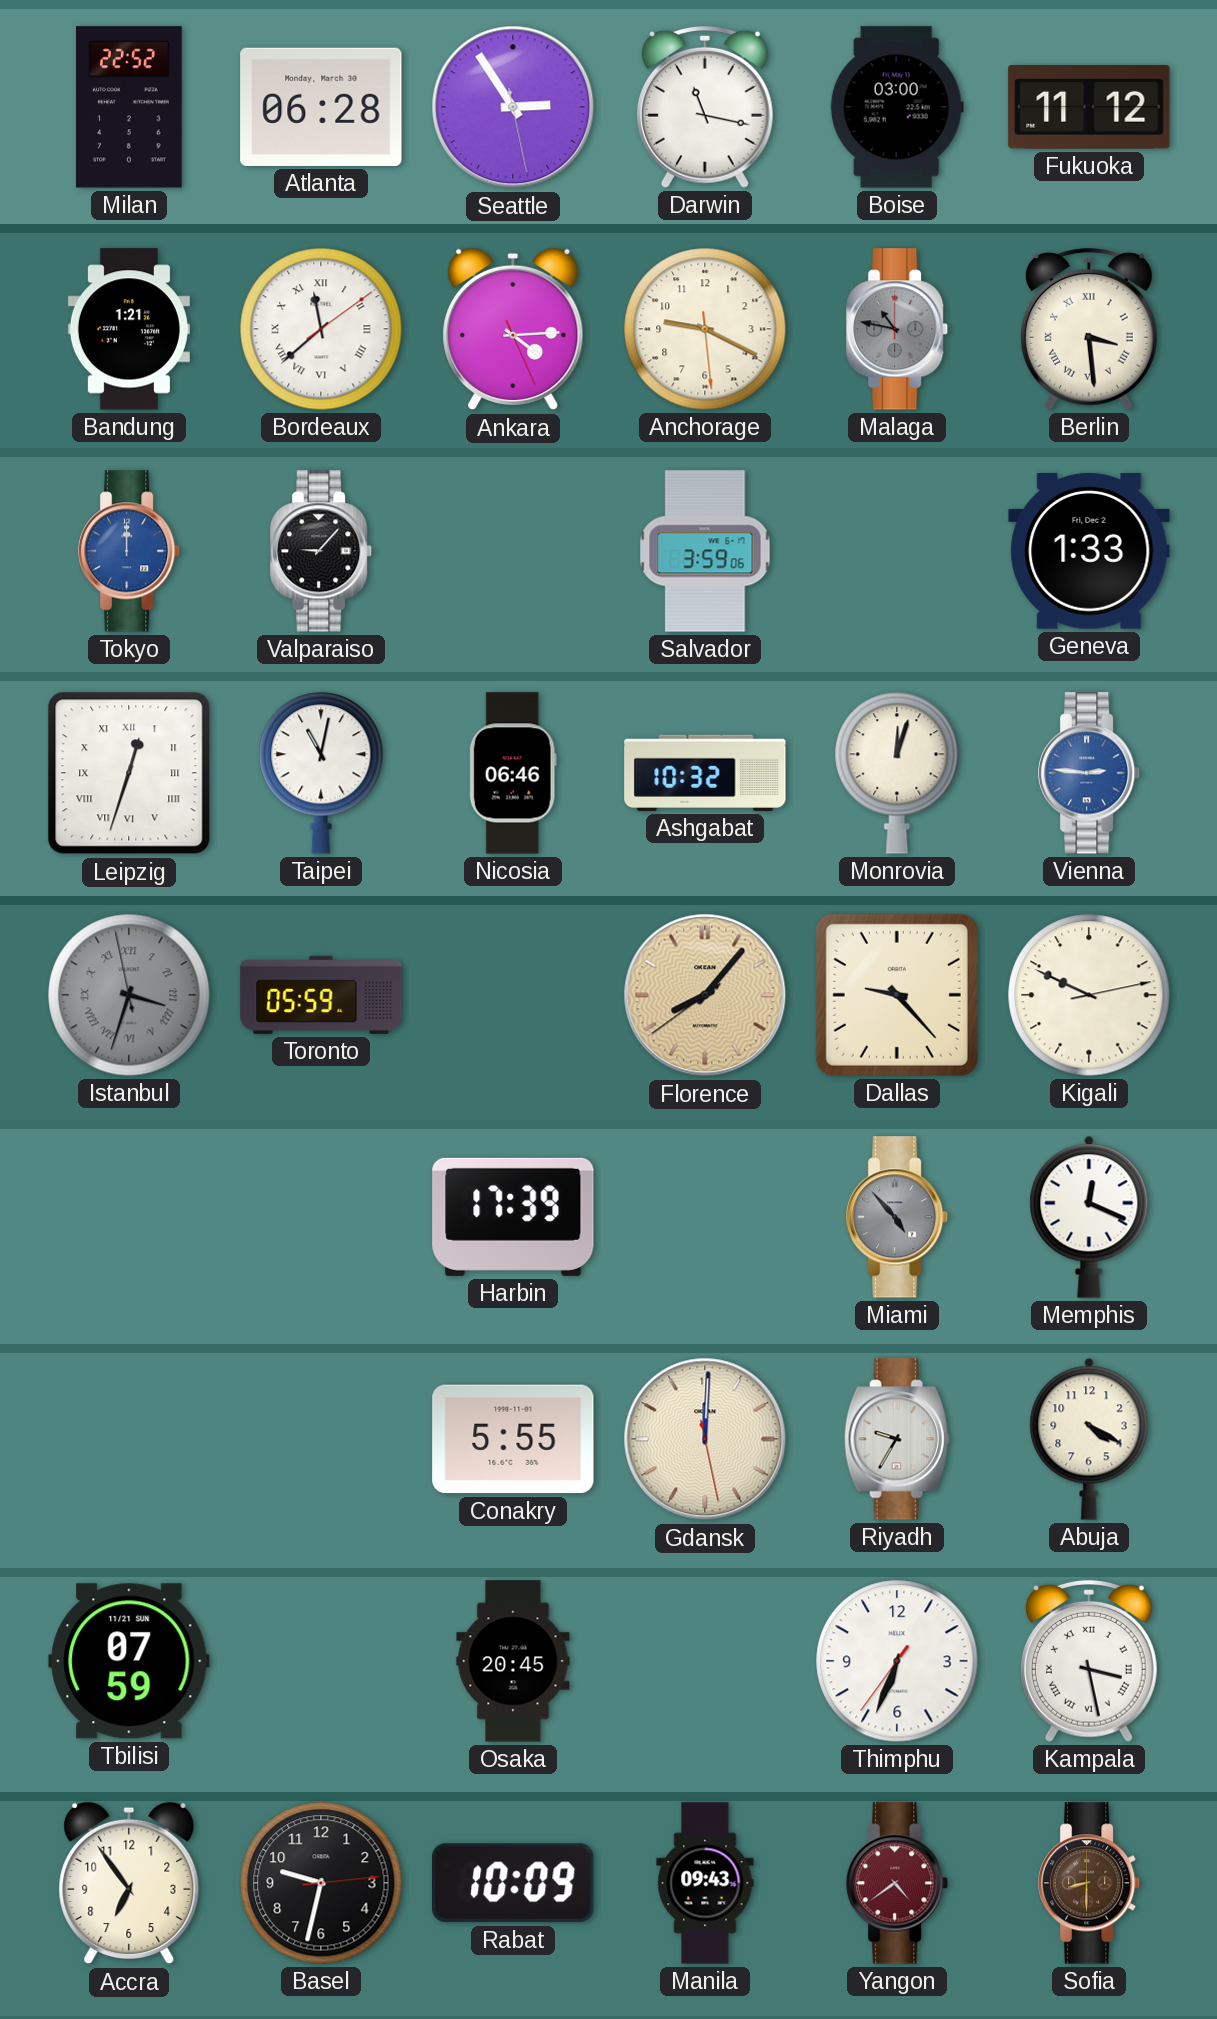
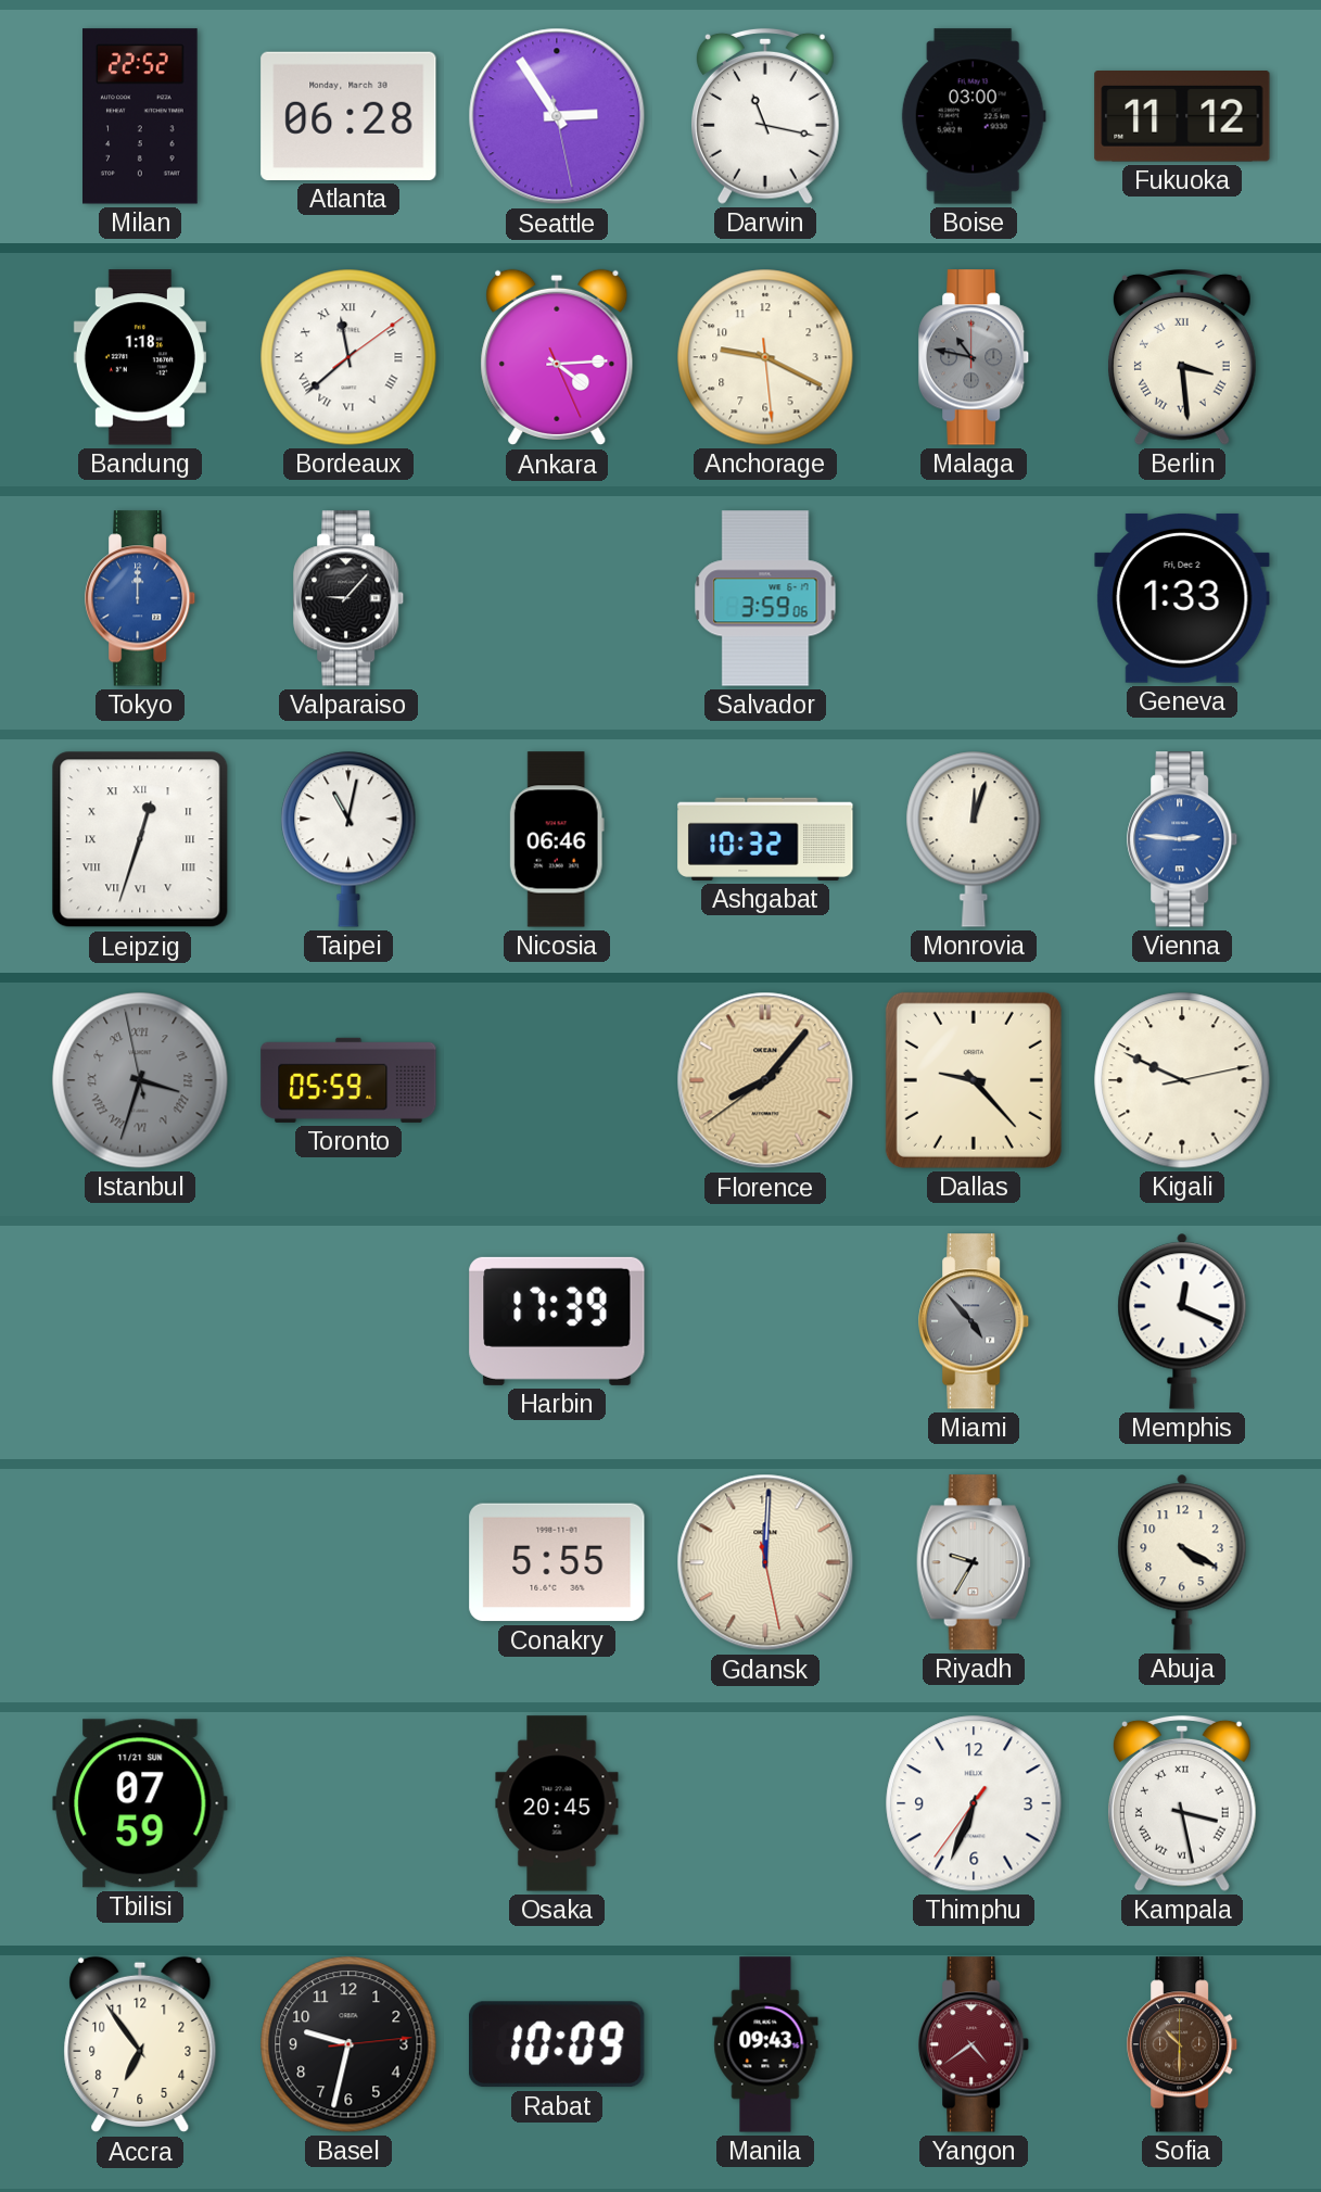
Bandung: 1:21 -> 1:18 (140, 357)
Sofia: 8:30 -> 10:30 (1183, 2044)
